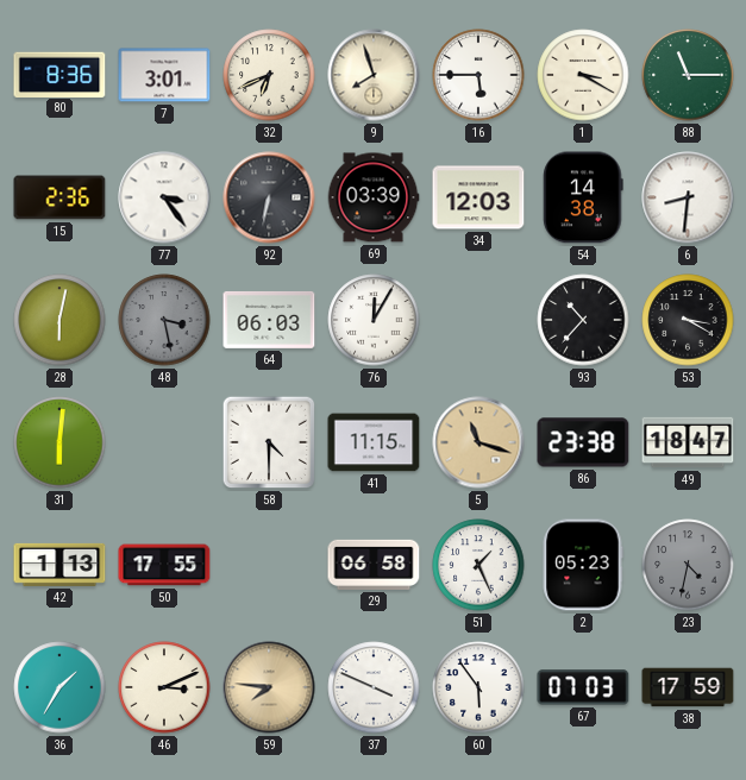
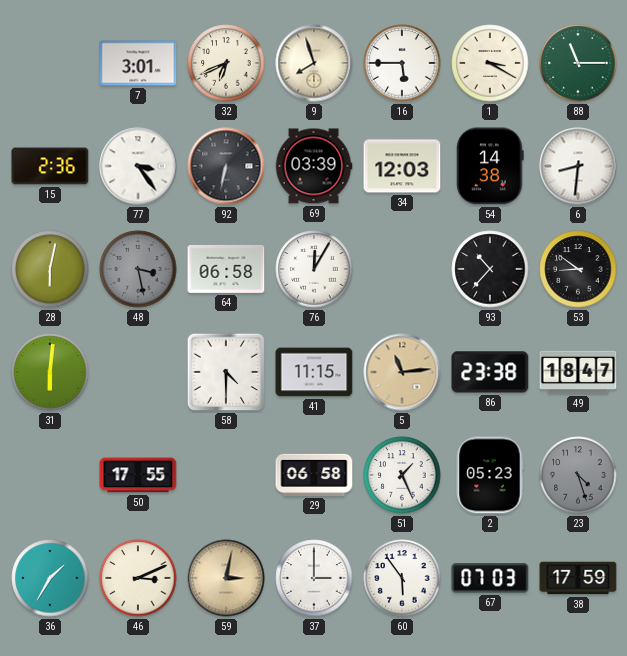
80: 8:36 -> none (59, 74)
64: 06:03 -> 06:58 (226, 269)
53: 3:20 -> 8:51 (578, 269)
5: 11:18 -> 11:14 (402, 372)
42: 1:13 -> none (59, 565)
23: 4:32 -> 4:27 (578, 475)
59: 7:46 -> 3:02 (226, 578)
37: 3:49 -> 3:00 (314, 578)
